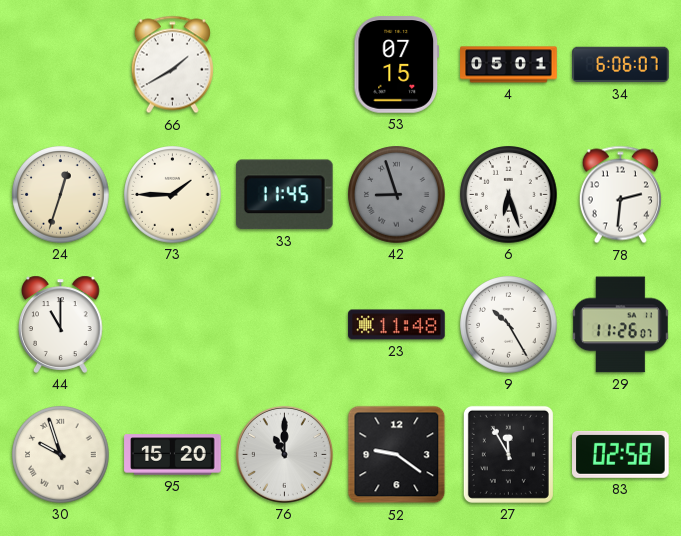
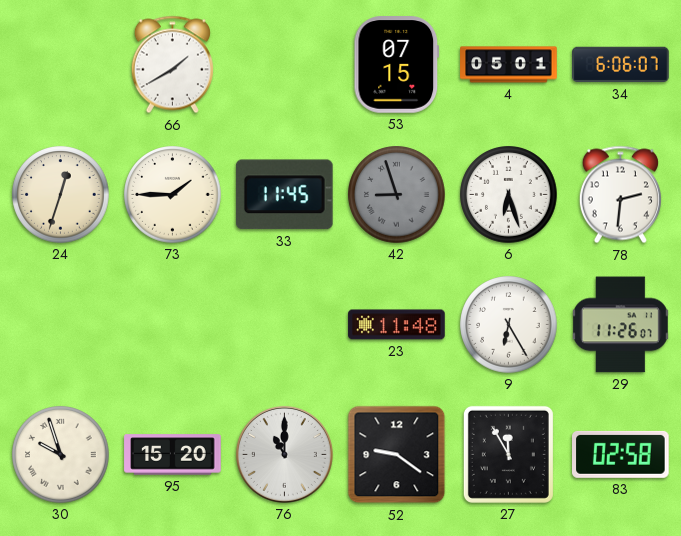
44: 11:00 -> none (61, 324)
9: 10:25 -> 6:25 (509, 325)
